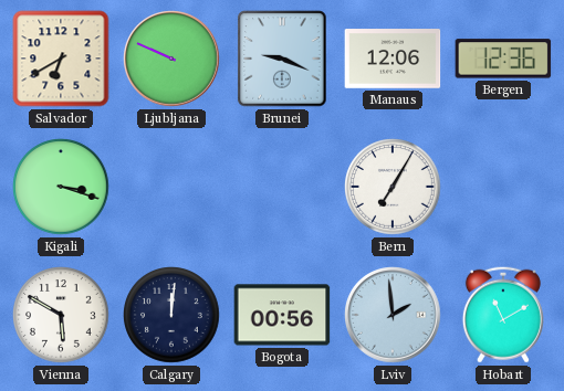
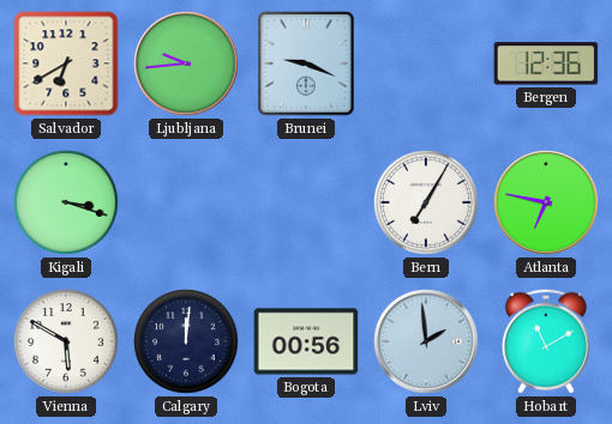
Ljubljana: 9:49 -> 9:44 (186, 63)
Manaus: 12:06 -> none (393, 59)
Atlanta: none -> 6:47 (546, 202)
